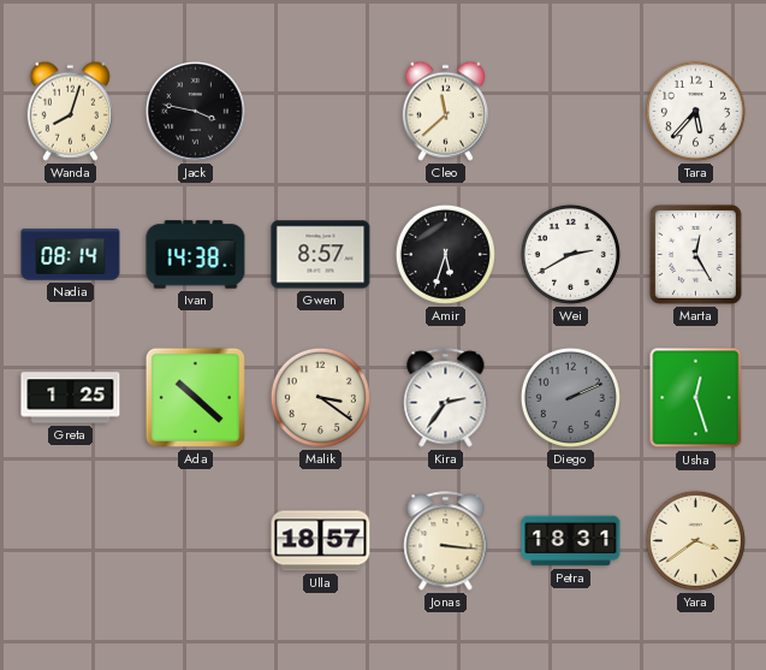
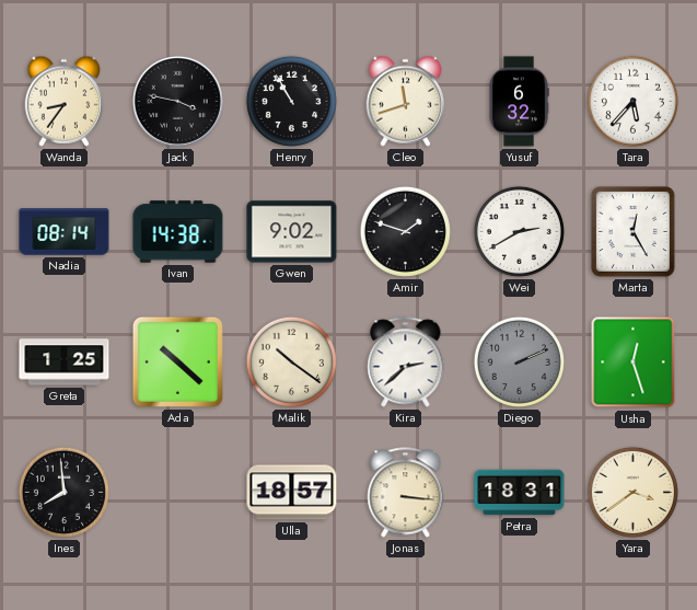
Wanda: 8:03 -> 8:36 (63, 101)
Henry: none -> 10:55 (291, 101)
Cleo: 11:38 -> 11:42 (405, 101)
Yusuf: none -> 6:32 (519, 102)
Gwen: 8:57 -> 9:02 (292, 232)
Amir: 5:33 -> 1:48 (405, 231)
Malik: 3:21 -> 10:21 (291, 361)
Kira: 2:36 -> 2:38 (406, 362)
Ines: none -> 7:59 (63, 492)
